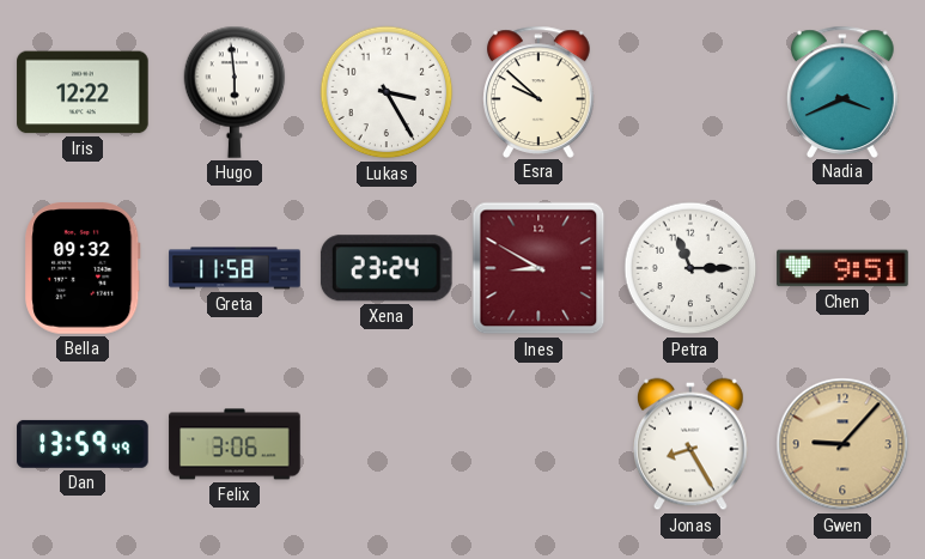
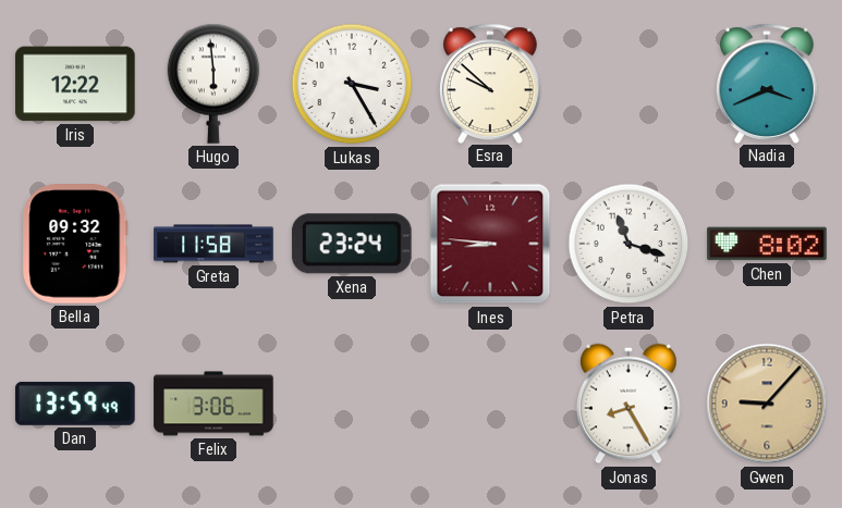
Ines: 8:50 -> 8:46 (490, 244)
Petra: 11:15 -> 11:18 (629, 244)
Chen: 9:51 -> 8:02 (767, 244)
